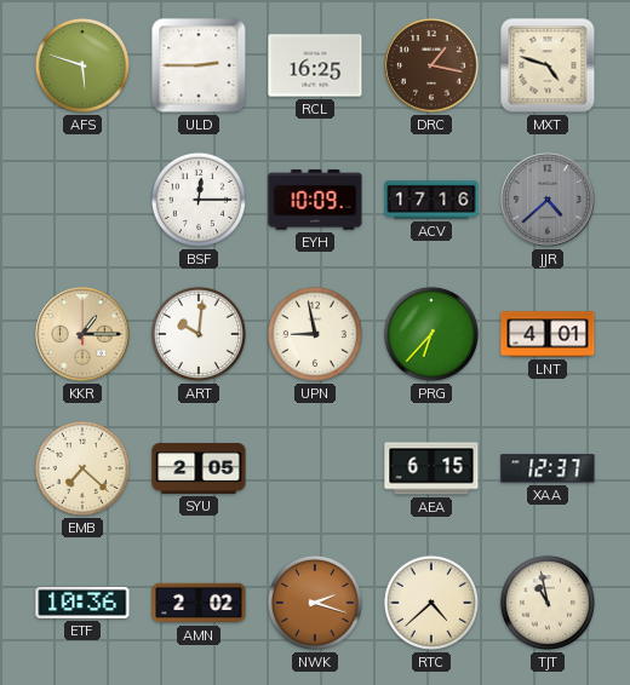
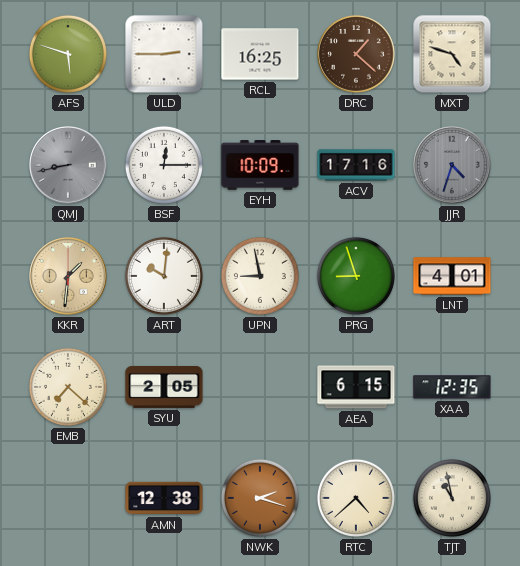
DRC: 1:17 -> 1:22 (356, 54)
QMJ: none -> 8:43 (68, 165)
JJR: 4:38 -> 4:33 (452, 165)
KKR: 1:15 -> 1:31 (68, 276)
PRG: 6:37 -> 8:57 (356, 276)
XAA: 12:37 -> 12:35 (452, 387)
ETF: 10:36 -> none (82, 603)
AMN: 2:02 -> 12:38 (164, 498)
